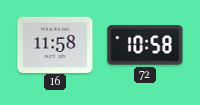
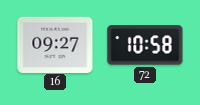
16: 11:58 -> 09:27 (55, 44)
